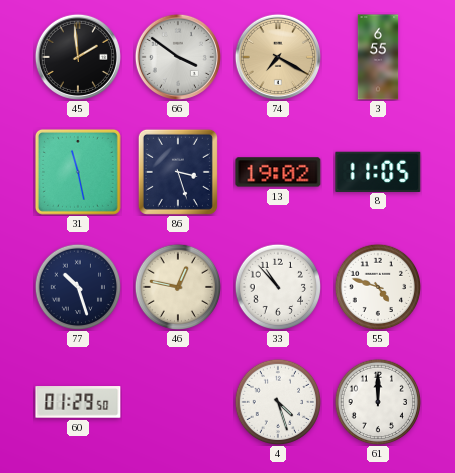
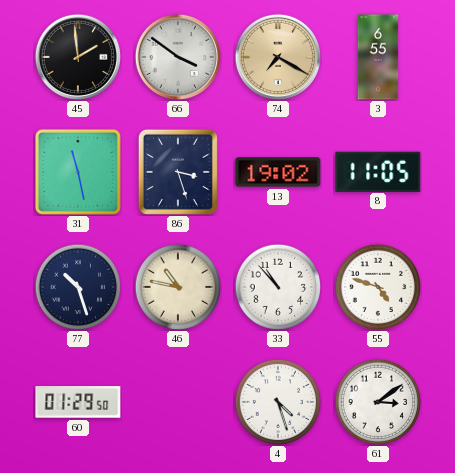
46: 12:47 -> 10:47 (177, 286)
61: 12:00 -> 3:09 (377, 401)
